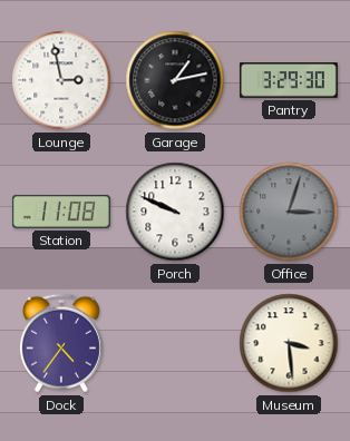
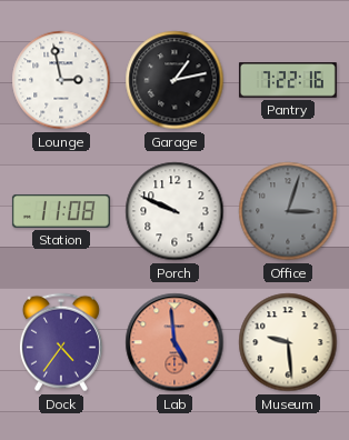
Pantry: 3:29 -> 7:22 (288, 80)
Lab: none -> 4:59 (174, 342)
Museum: 3:29 -> 9:29 (288, 342)
